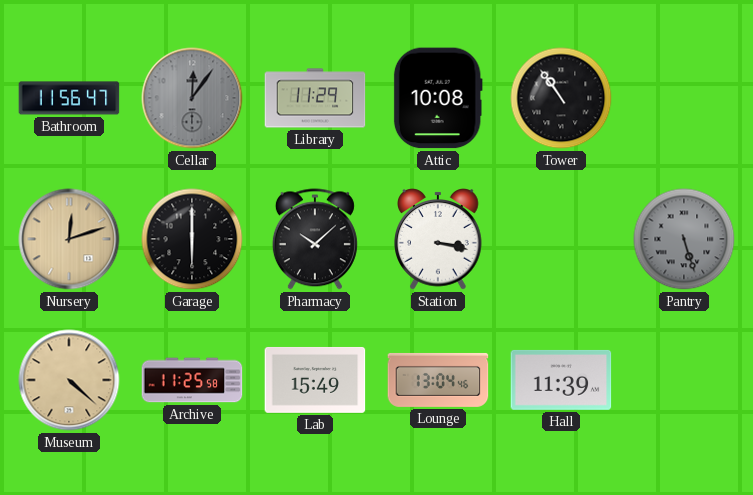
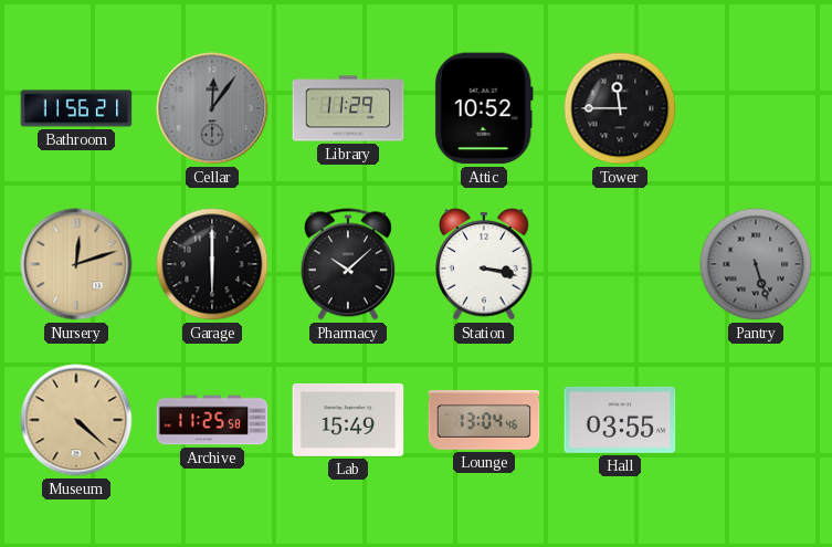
Bathroom: 11:56:47 -> 11:56:21 (76, 108)
Attic: 10:08 -> 10:52 (484, 108)
Tower: 10:54 -> 11:45 (620, 108)
Hall: 11:39 -> 03:55 (620, 420)
